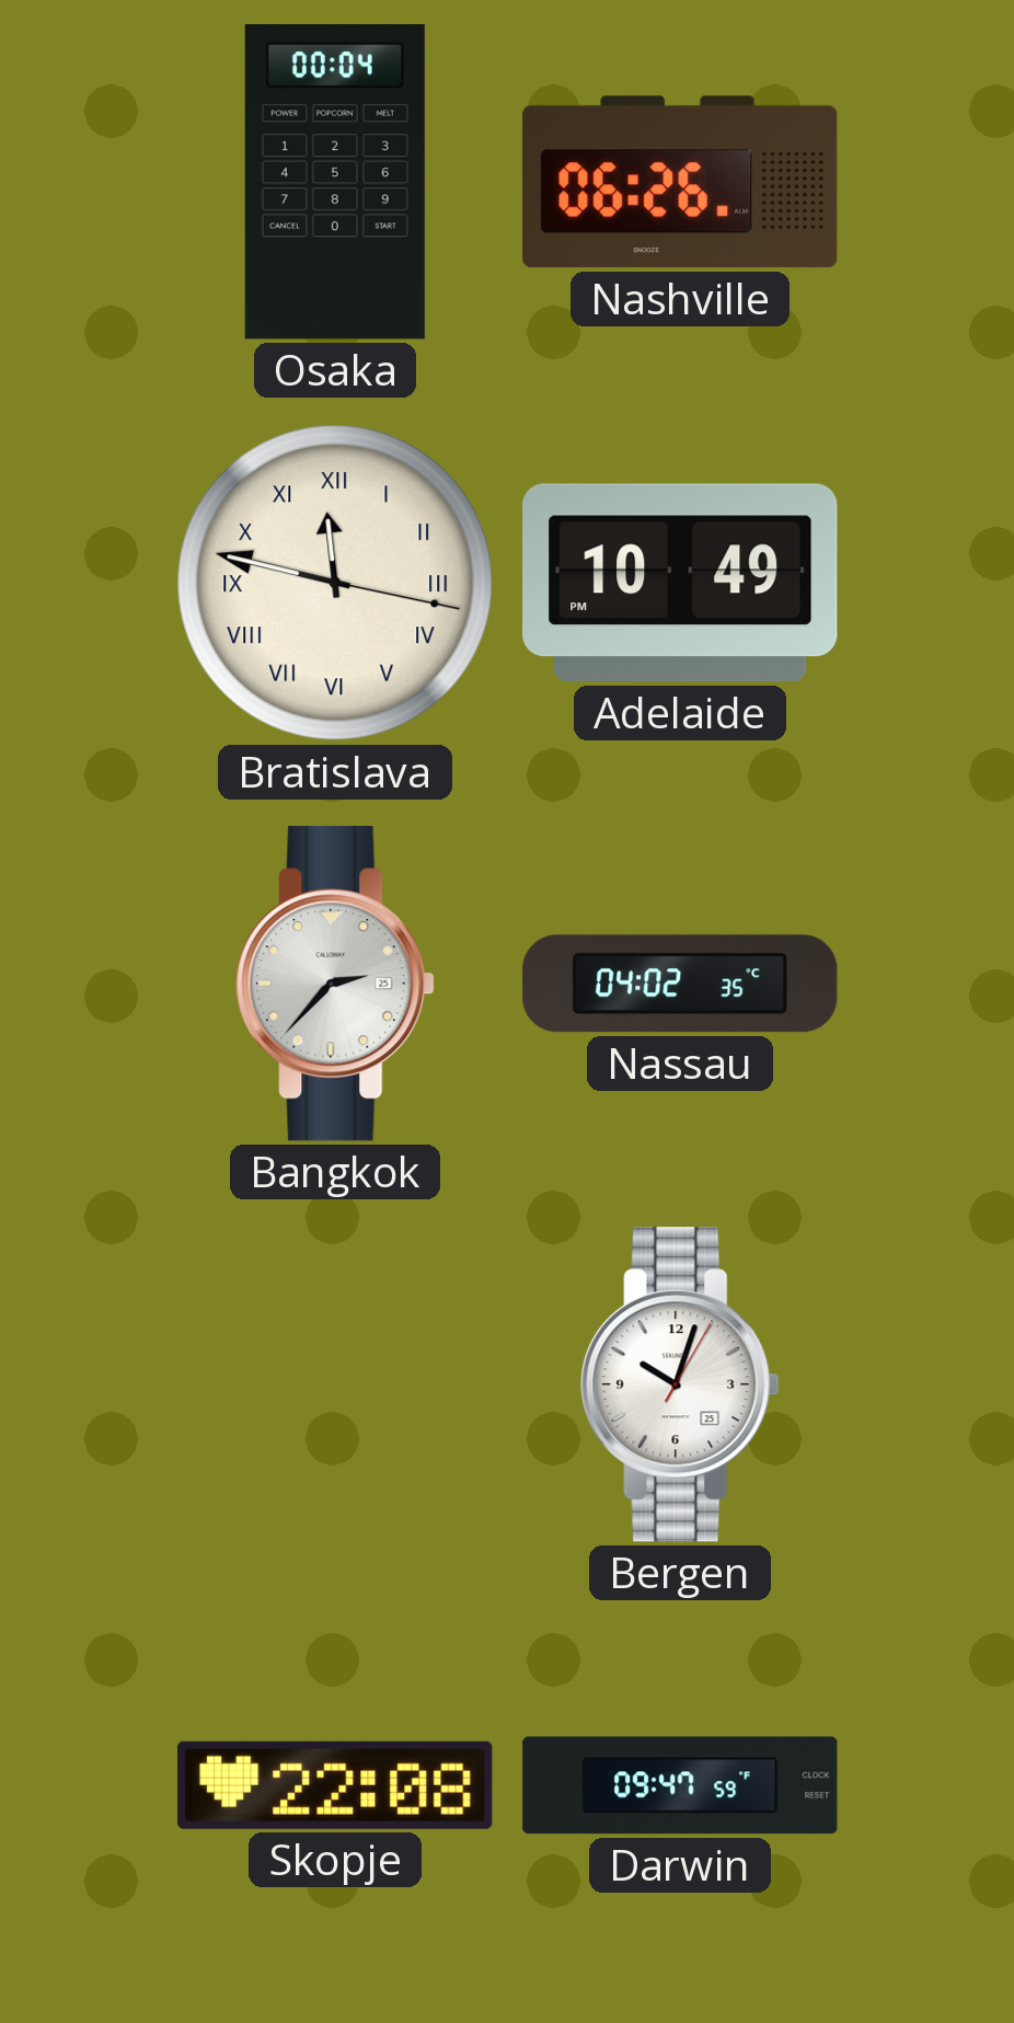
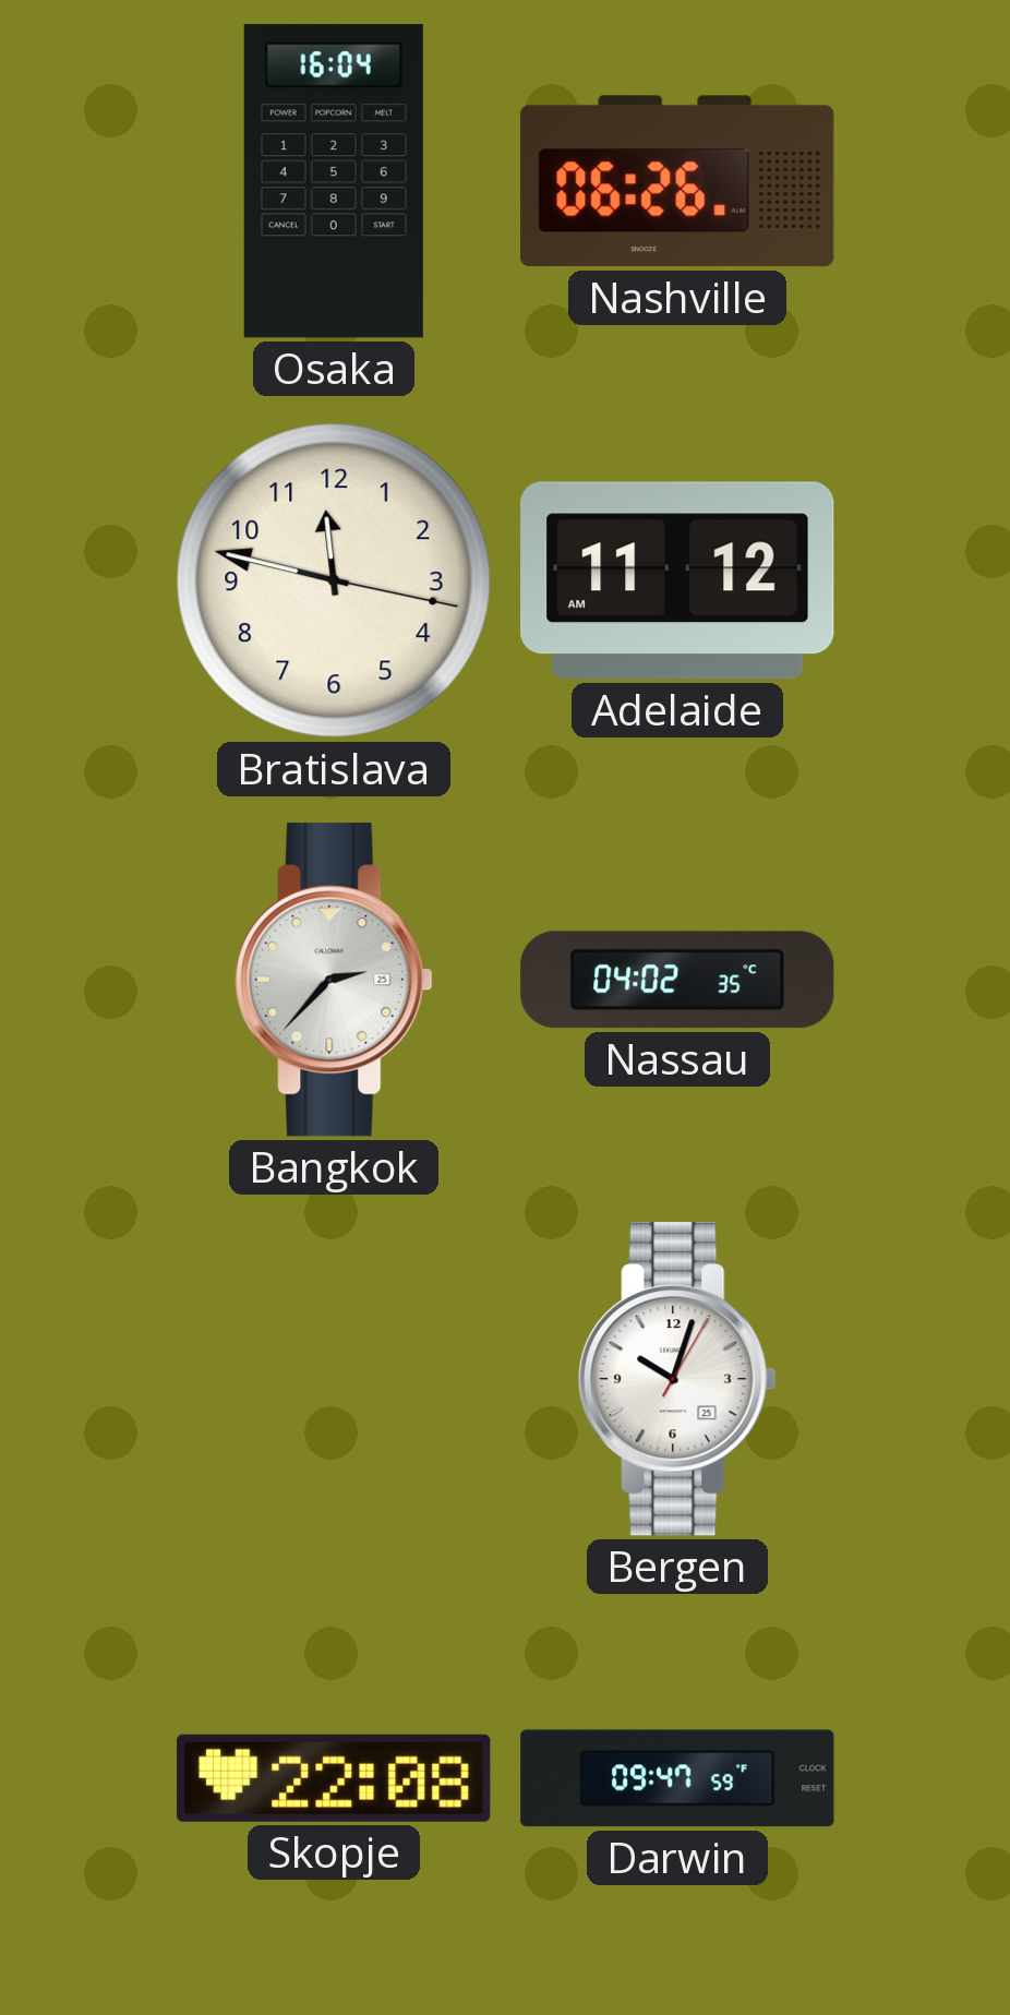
Osaka: 00:04 -> 16:04 (334, 181)
Bratislava numerals: Roman -> Arabic (334, 580)
Adelaide: 10:49 -> 11:12 (677, 580)
